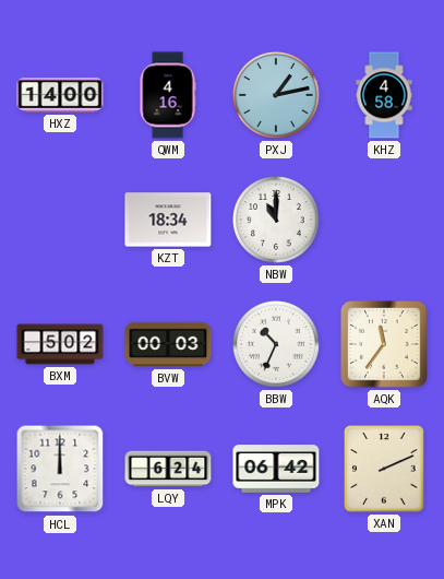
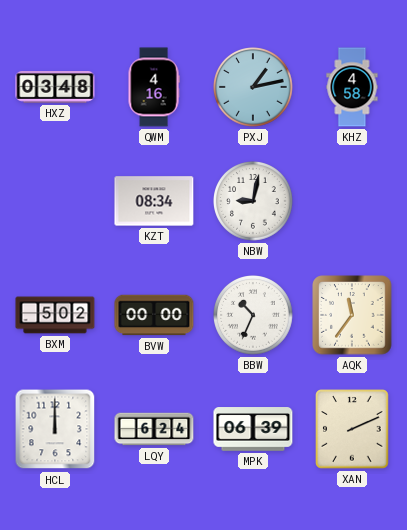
HXZ: 14:00 -> 03:48 (55, 88)
KZT: 18:34 -> 08:34 (154, 201)
NBW: 11:00 -> 9:02 (254, 202)
BVW: 00:03 -> 00:00 (154, 315)
MPK: 06:42 -> 06:39 (253, 429)
